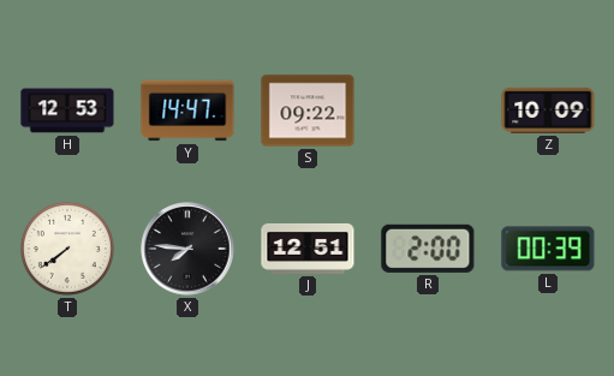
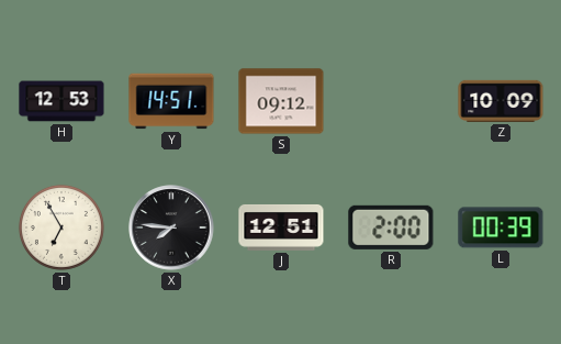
Y: 14:47 -> 14:51 (171, 101)
S: 09:22 -> 09:12 (281, 101)
T: 7:39 -> 6:55 (61, 228)
